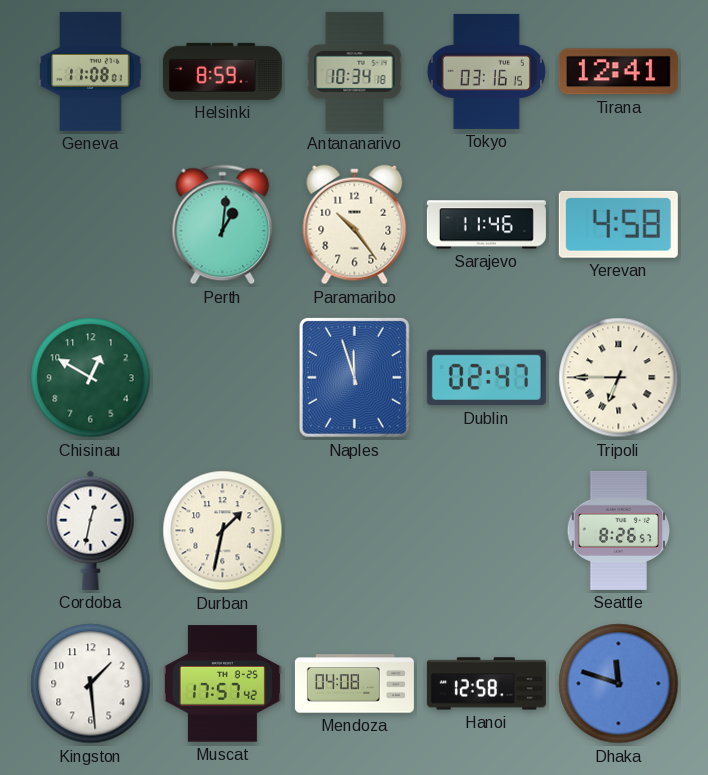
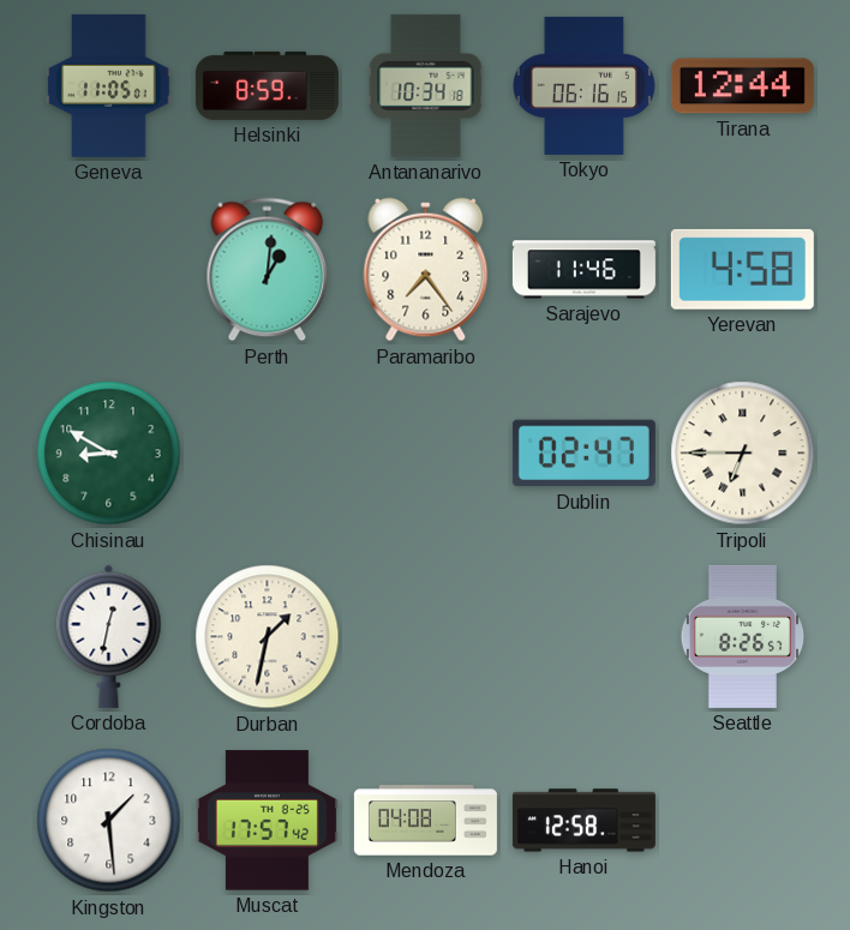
Geneva: 11:08 -> 11:05 (109, 85)
Tokyo: 03:16 -> 06:16 (583, 85)
Tirana: 12:41 -> 12:44 (742, 86)
Paramaribo: 10:24 -> 7:24 (426, 270)
Chisinau: 12:50 -> 8:50 (109, 454)
Naples: 11:57 -> none (354, 377)
Dhaka: 11:48 -> none (619, 684)
